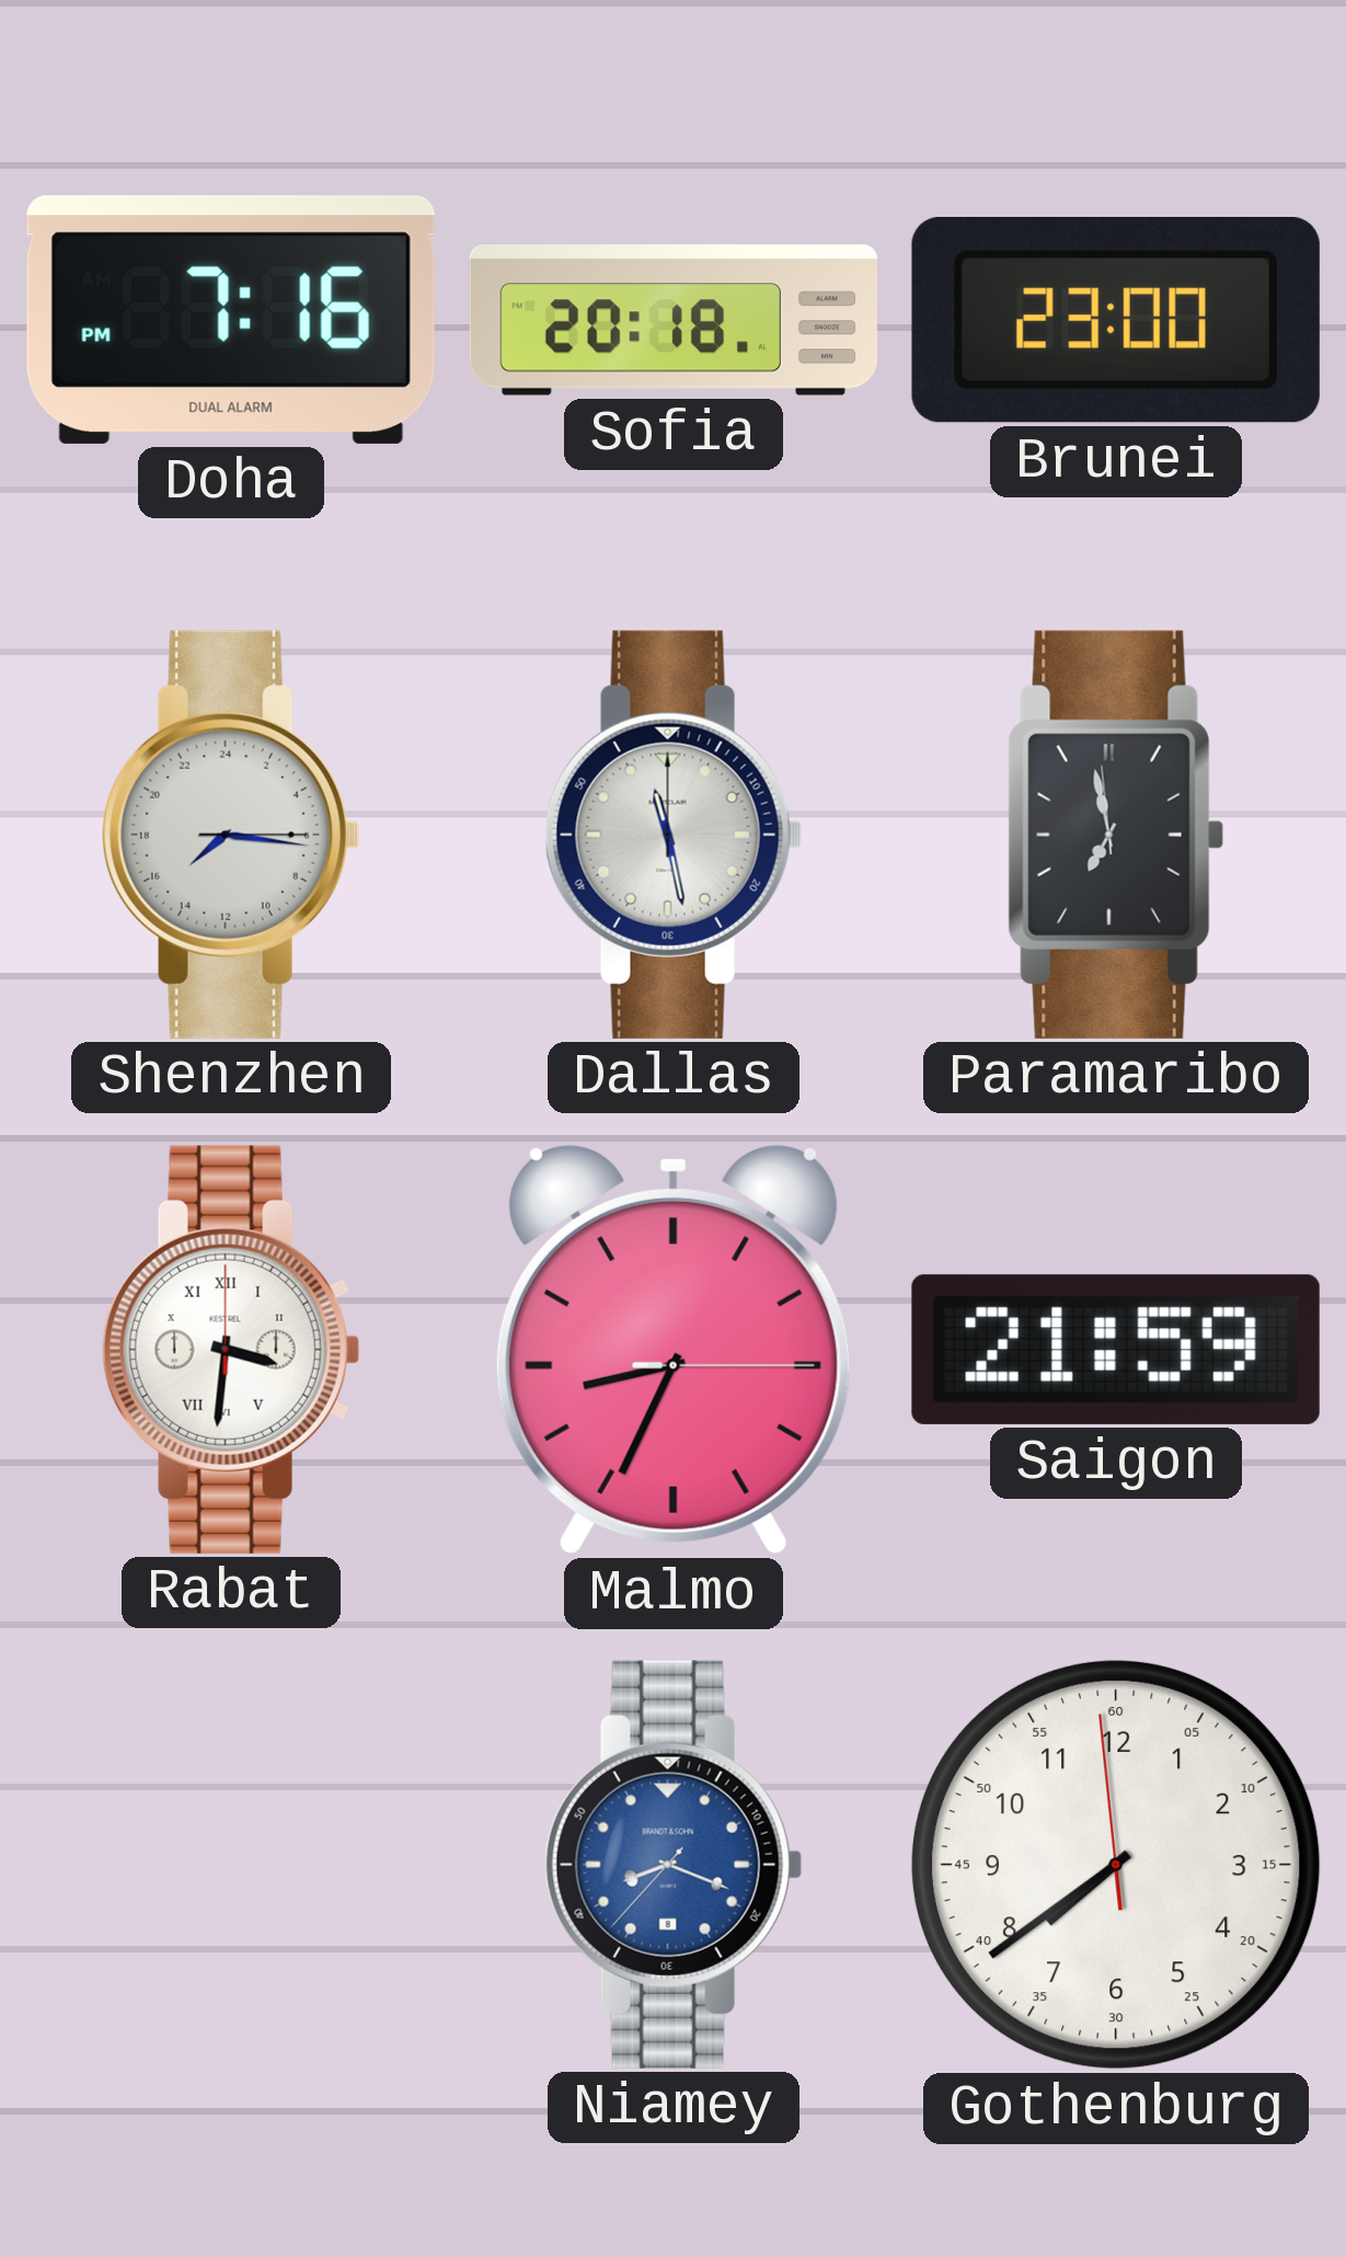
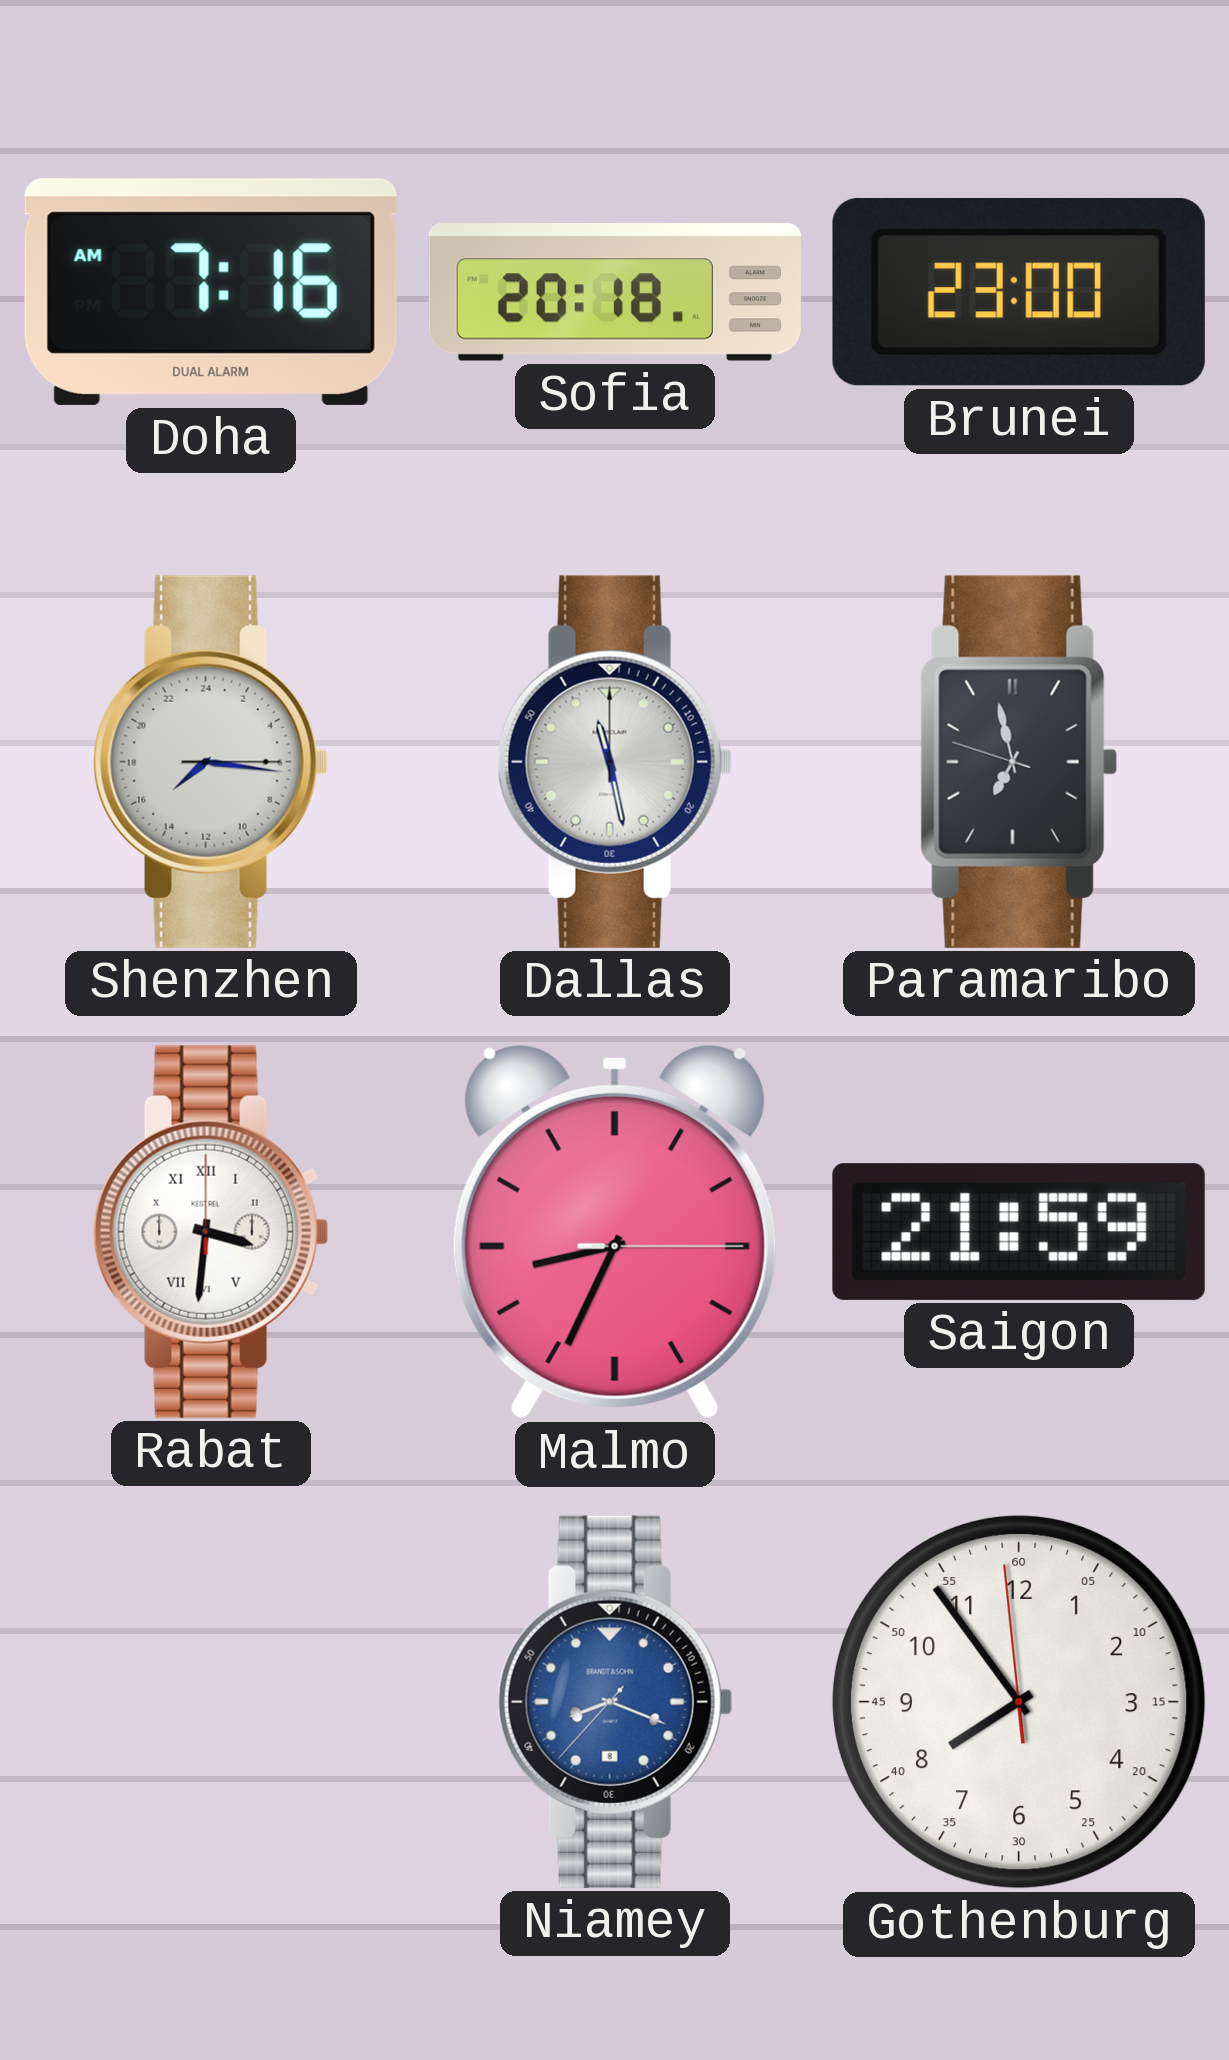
Doha: 7:16 PM -> 7:16 AM (211, 292)
Paramaribo: 6:57:59 -> 6:57:48 (1019, 762)
Gothenburg: 7:38 -> 7:53 (1019, 1702)
